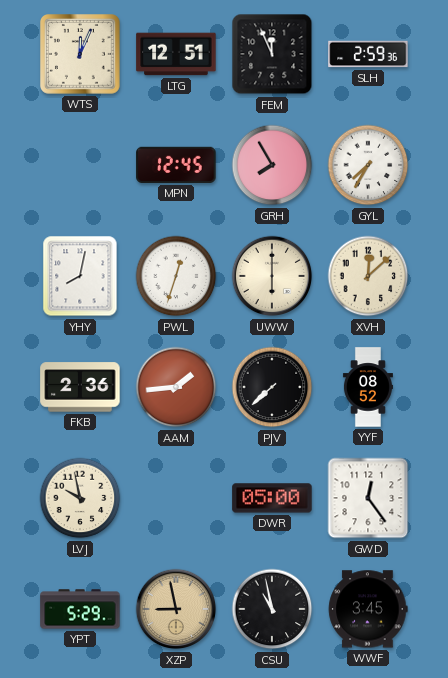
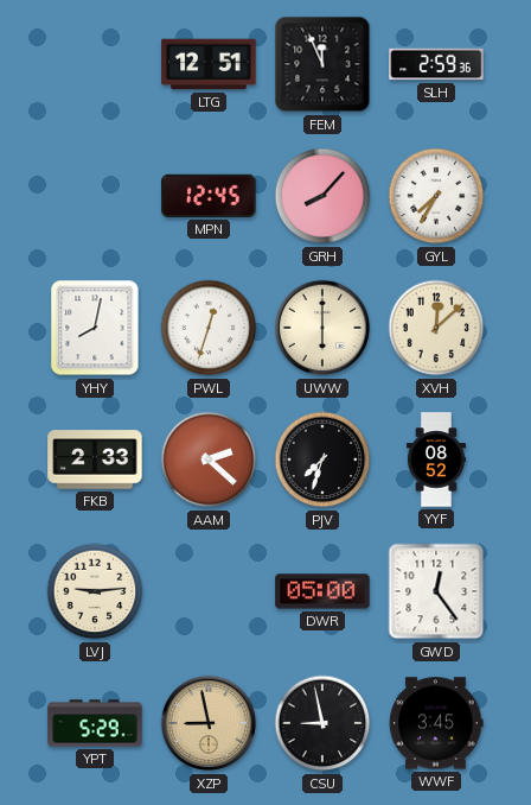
WTS: 12:04 -> none (81, 55)
GRH: 7:55 -> 8:07 (322, 196)
FKB: 2:36 -> 2:33 (95, 459)
AAM: 1:44 -> 2:22 (209, 459)
PJV: 7:38 -> 7:33 (322, 459)
LVJ: 9:58 -> 9:14 (95, 591)
CSU: 10:58 -> 8:58 (322, 723)
